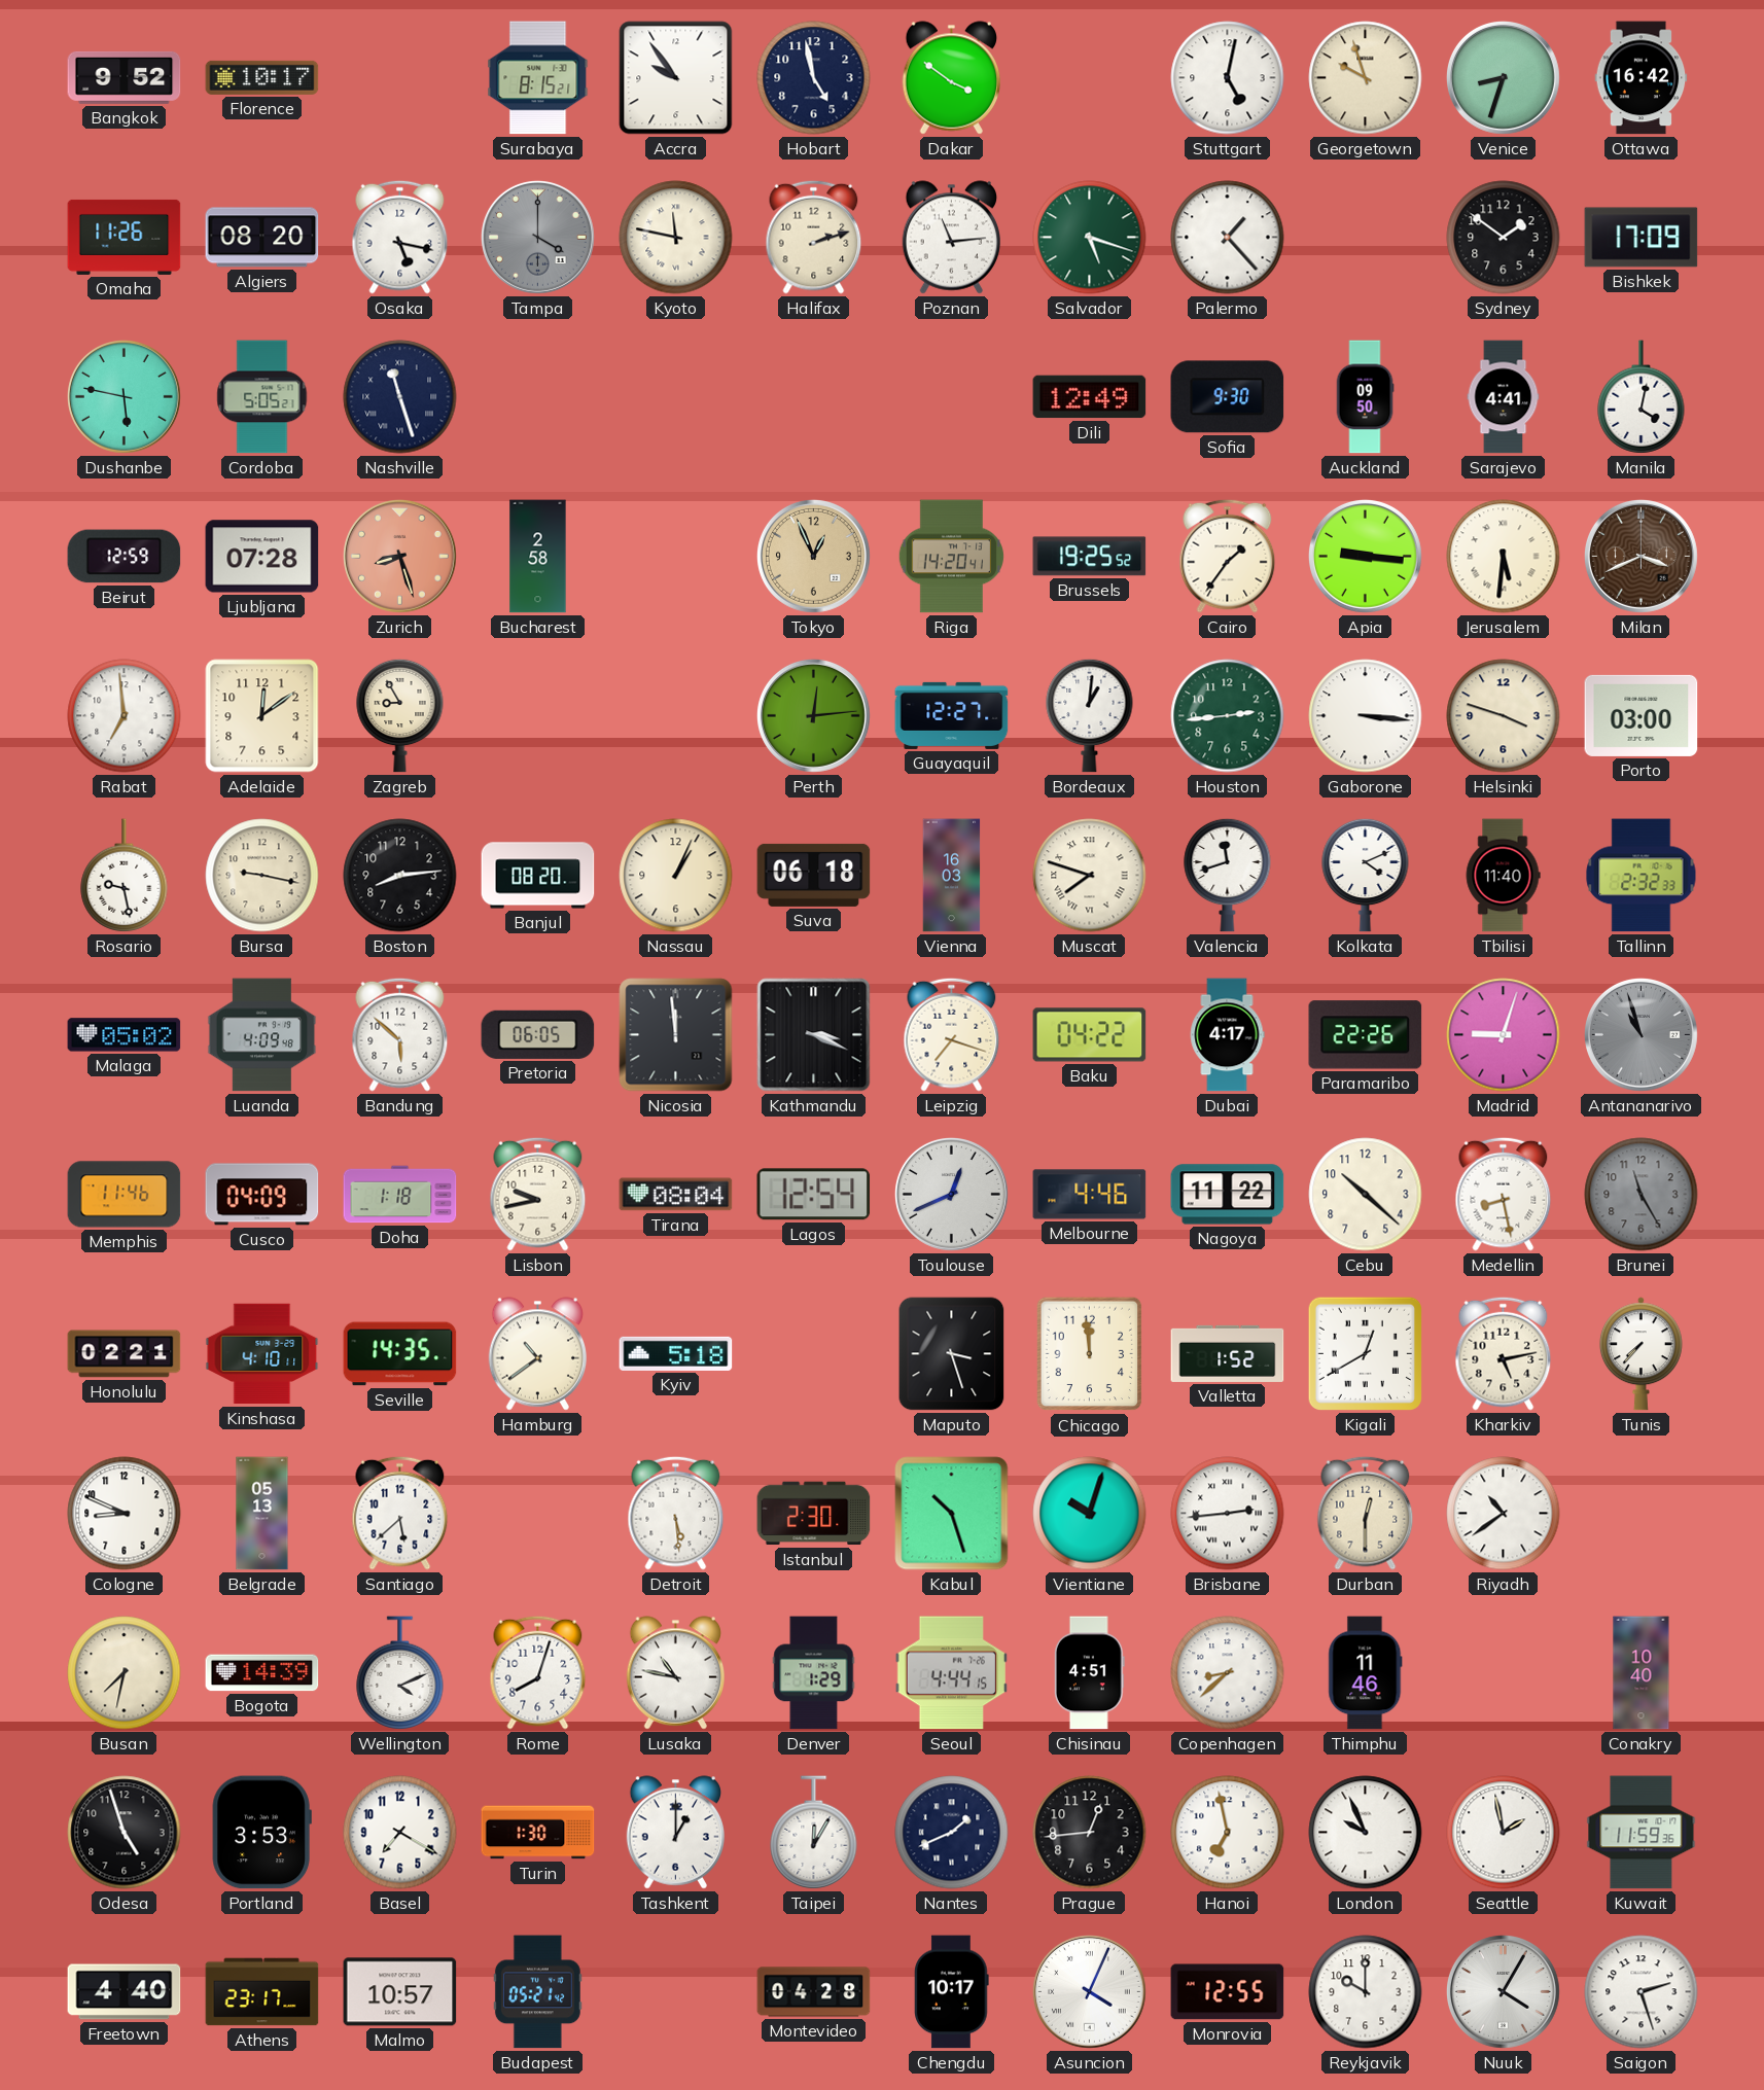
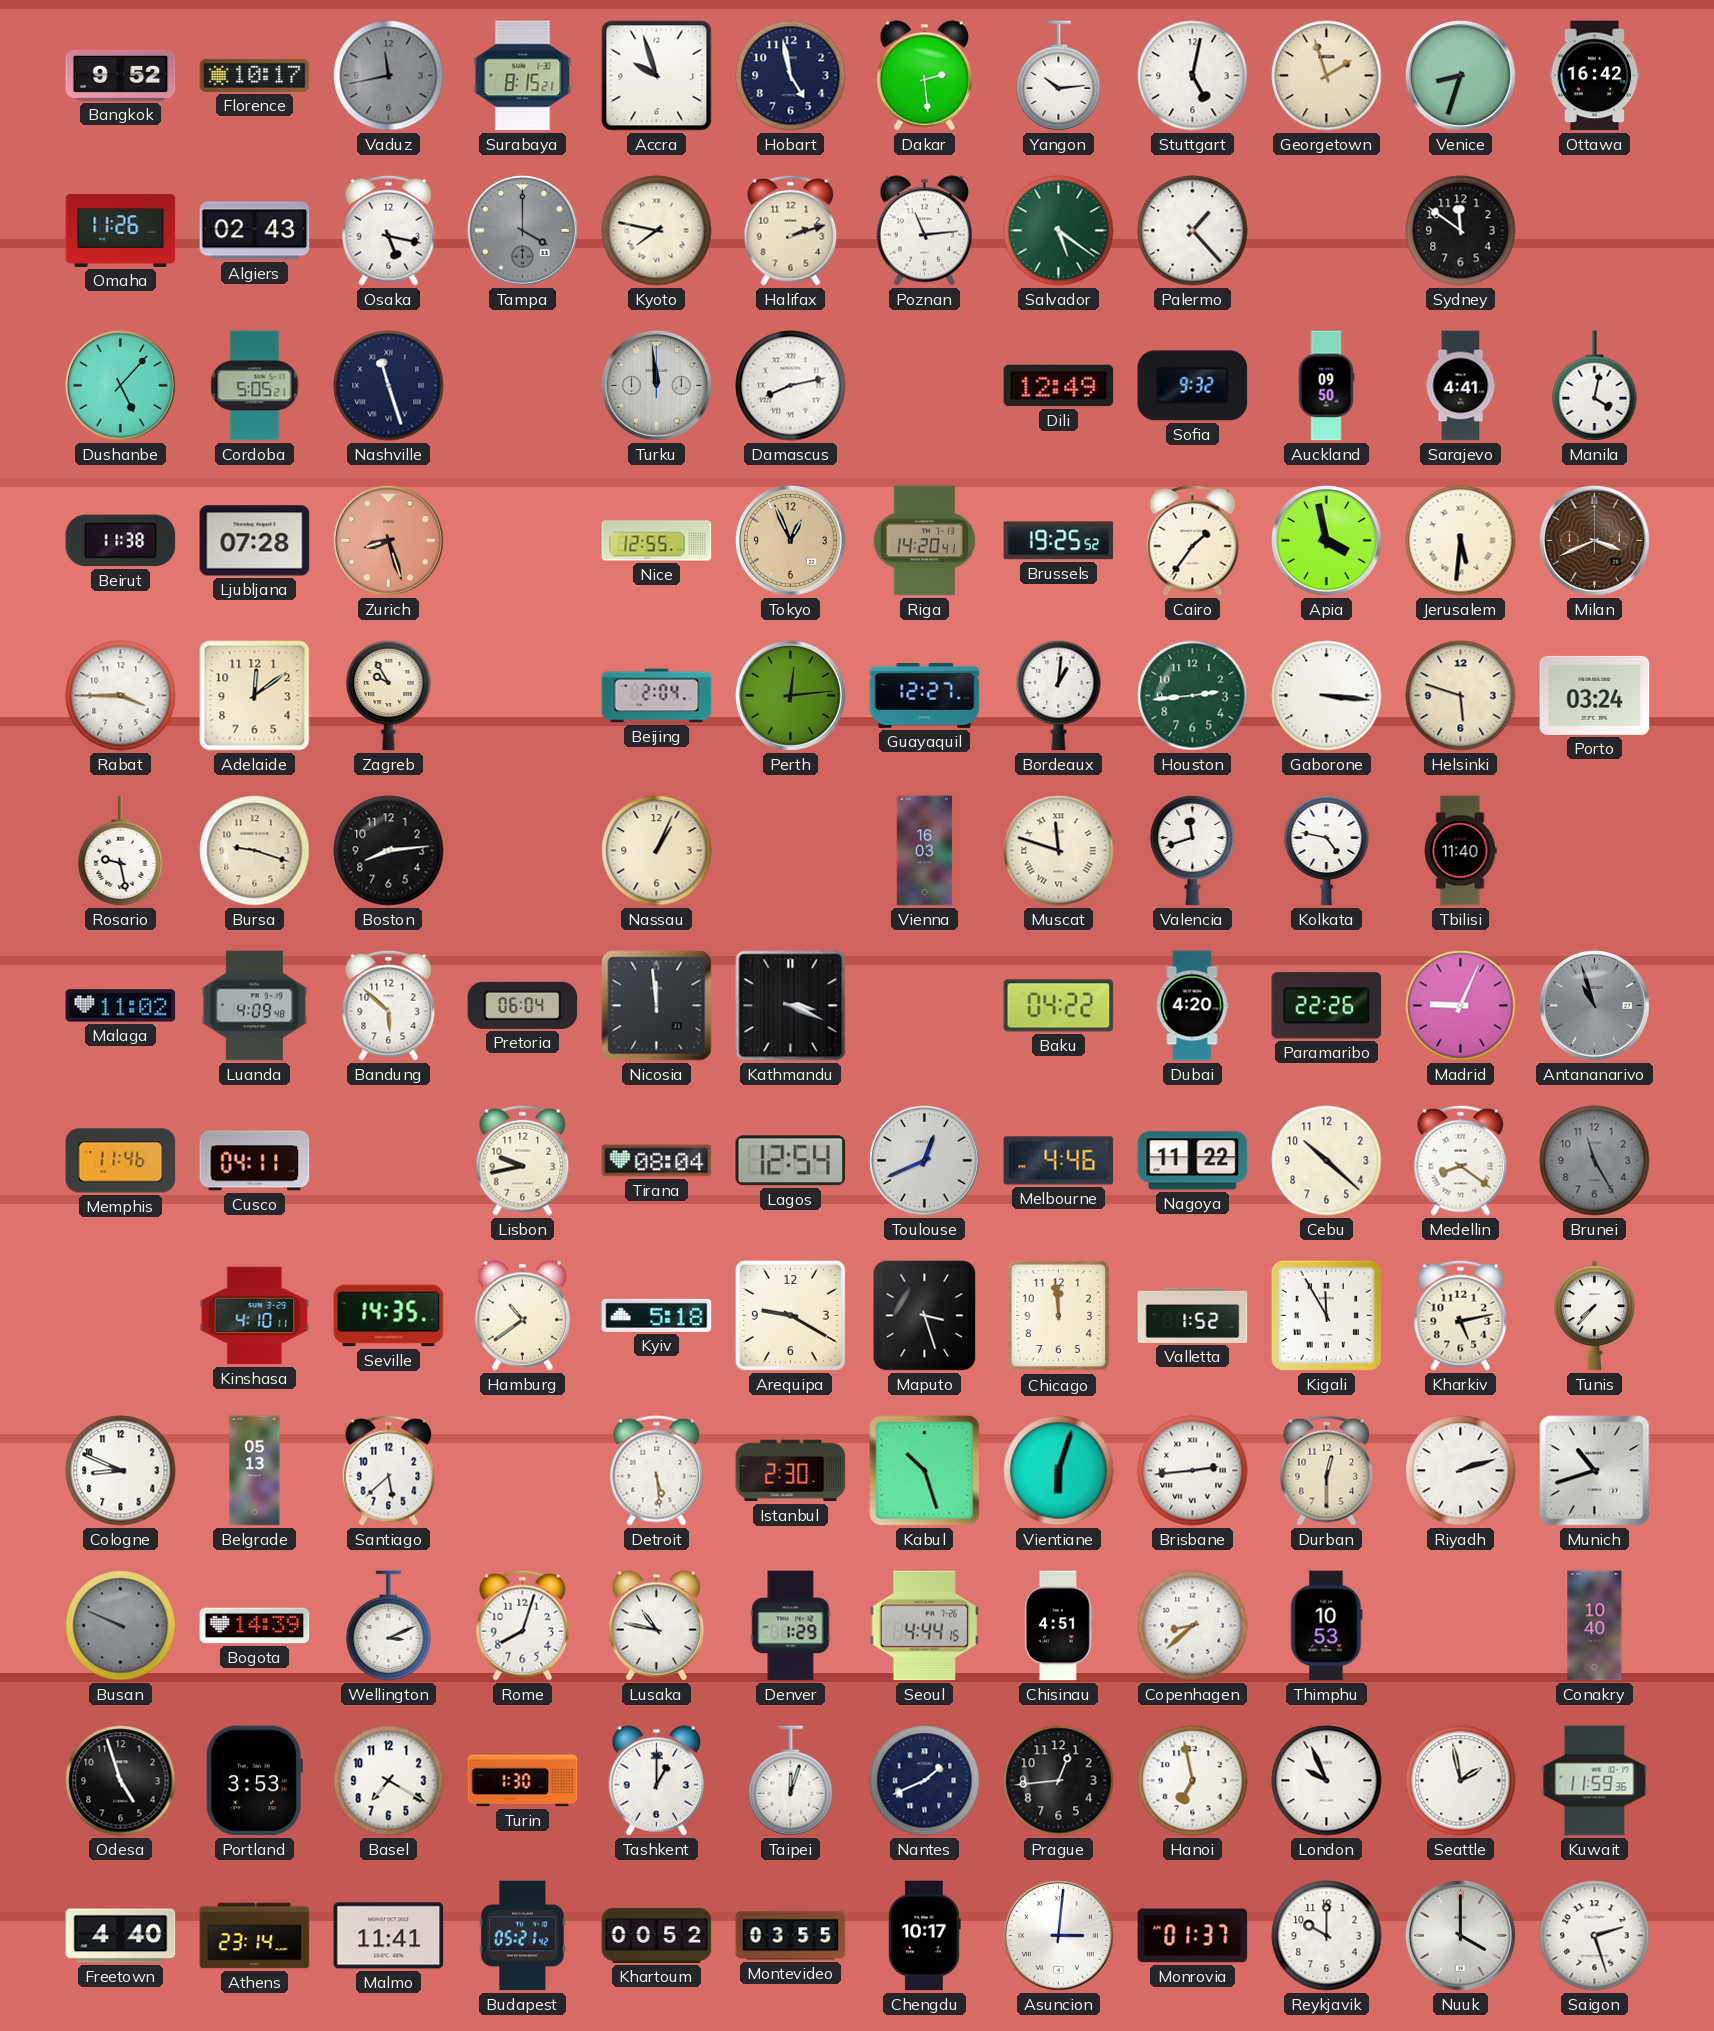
Vaduz: none -> 11:43 (389, 76)
Accra: 9:54 -> 9:57 (657, 76)
Dakar: 3:51 -> 2:29 (924, 76)
Yangon: none -> 10:14 (1059, 76)
Georgetown: 9:57 -> 1:57 (1327, 76)
Algiers: 08:20 -> 02:43 (255, 231)
Kyoto: 11:47 -> 7:47 (657, 231)
Salvador: 5:18 -> 5:21 (1059, 231)
Sydney: 1:51 -> 11:51 (1461, 231)
Bishkek: 17:09 -> none (1642, 238)
Dushanbe: 5:47 -> 5:07 (120, 385)
Turku: none -> 11:59 (656, 385)
Damascus: none -> 8:13 (791, 386)
Sofia: 9:30 -> 9:32 (1193, 386)
Beirut: 12:59 -> 11:38 (121, 541)
Bucharest: 2:58 -> none (538, 557)
Nice: none -> 12:55 (657, 541)
Apia: 9:16 -> 3:58 (1326, 540)
Rabat: 6:59 -> 3:45 (121, 696)
Zagreb: 8:55 -> 9:55 (389, 695)
Beijing: none -> 2:04 (657, 696)
Helsinki: 3:48 -> 5:48 (1461, 696)
Porto: 03:00 -> 03:24 (1595, 695)
Bursa: 9:17 -> 9:18 (255, 851)
Banjul: 08:20 -> none (538, 876)
Suva: 06:18 -> none (814, 875)
Muscat: 7:48 -> 11:48 (1059, 851)
Kolkata: 4:11 -> 4:47 (1327, 850)
Tallinn: 2:32 -> none (1642, 876)
Malaga: 05:02 -> 11:02 (121, 1006)
Pretoria: 06:05 -> 06:04 (523, 1005)
Leipzig: 7:18 -> none (952, 1034)
Dubai: 4:17 -> 4:20 (1192, 1006)
Madrid: 9:03 -> 9:04 (1461, 1006)
Cusco: 04:09 -> 04:11 (255, 1161)
Doha: 1:18 -> none (400, 1195)
Medellin: 8:28 -> 8:21 (1461, 1160)
Honolulu: 02:21 -> none (125, 1354)
Arequipa: none -> 9:20 (790, 1315)
Kigali: 12:40 -> 11:55 (1326, 1315)
Vientiane: 10:03 -> 6:03 (1059, 1471)
Riyadh: 10:39 -> 2:12 (1461, 1471)
Munich: none -> 10:42 (1595, 1471)
Busan: 7:32 -> 9:49 (121, 1626)
Busan dial: cream -> grey (121, 1626)
Wellington: 4:11 -> 3:11 (389, 1626)
Thimphu: 11:46 -> 10:53 (1327, 1626)
Taipei: 12:05 -> 12:03 (791, 1781)
Athens: 23:17 -> 23:14 (255, 1936)
Malmo: 10:57 -> 11:41 (389, 1936)
Khartoum: none -> 00:52 (657, 1935)
Montevideo: 04:28 -> 03:55 (791, 1936)
Asuncion: 4:04 -> 3:01 (1058, 1935)
Monrovia: 12:55 -> 01:37 (1193, 1936)
Nuuk: 4:05 -> 4:00 (1460, 1935)
